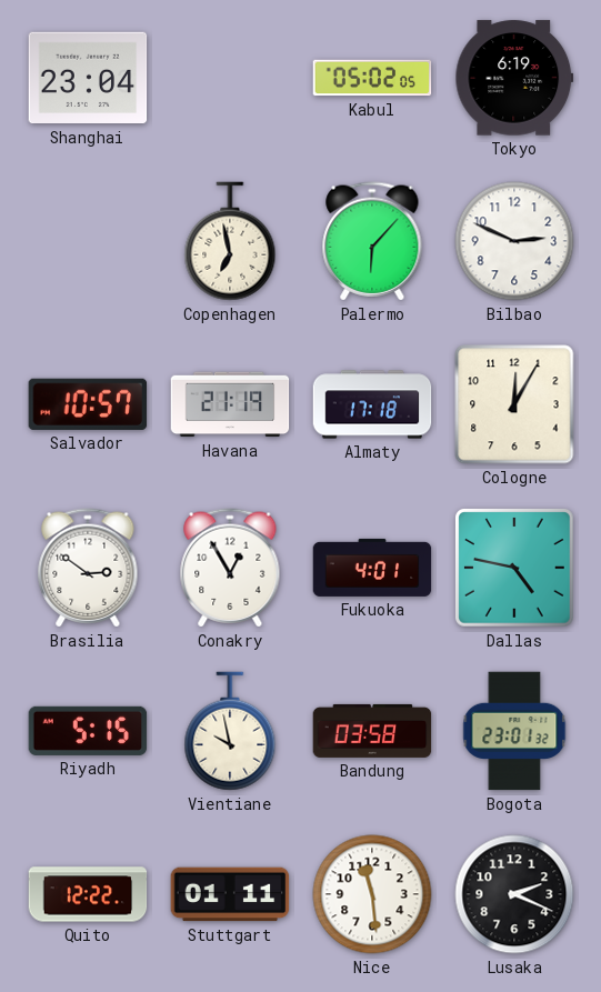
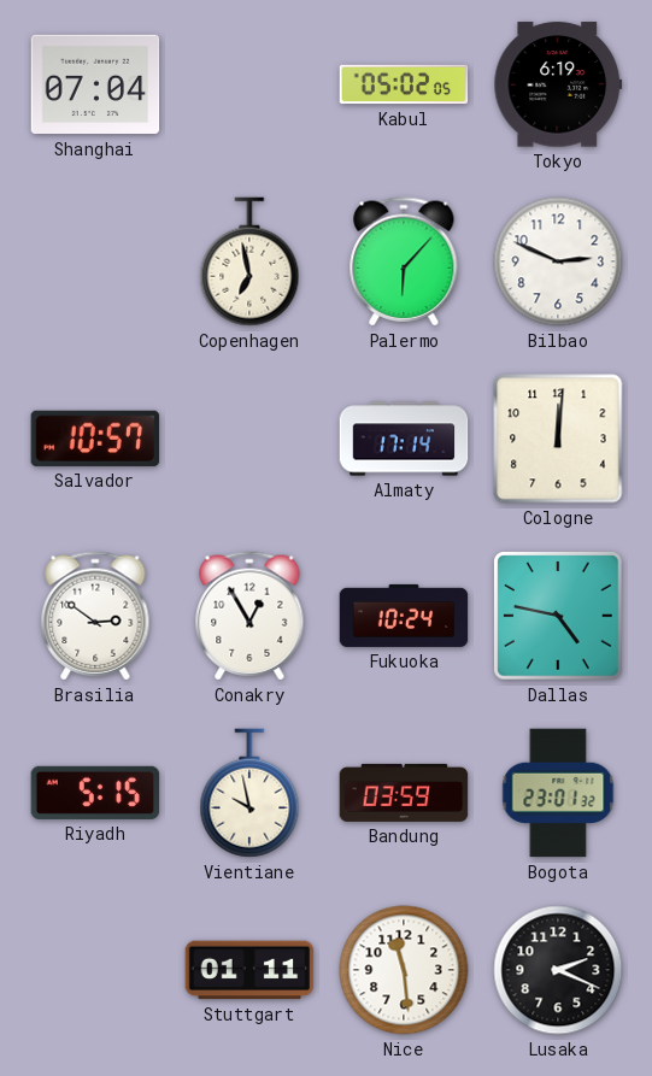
Shanghai: 23:04 -> 07:04 (95, 84)
Havana: 21:19 -> none (230, 404)
Almaty: 17:18 -> 17:14 (404, 439)
Cologne: 12:05 -> 12:01 (558, 439)
Fukuoka: 4:01 -> 10:24 (404, 616)
Bandung: 03:58 -> 03:59 (404, 793)
Quito: 12:22 -> none (88, 894)
